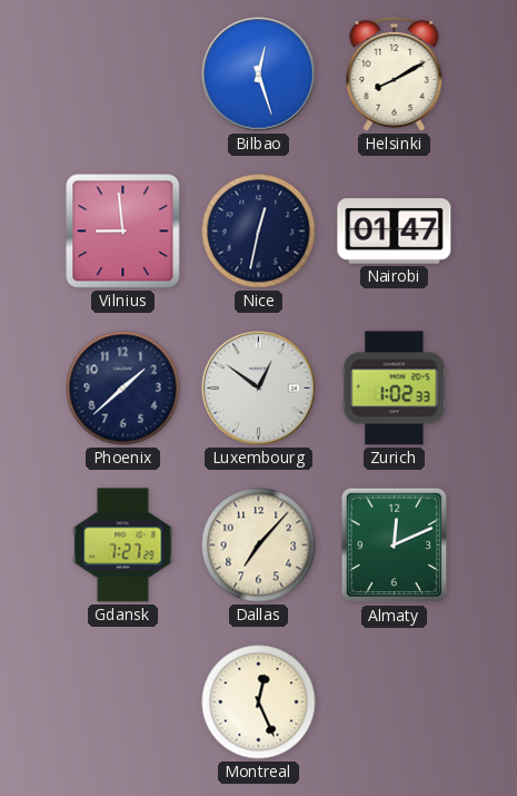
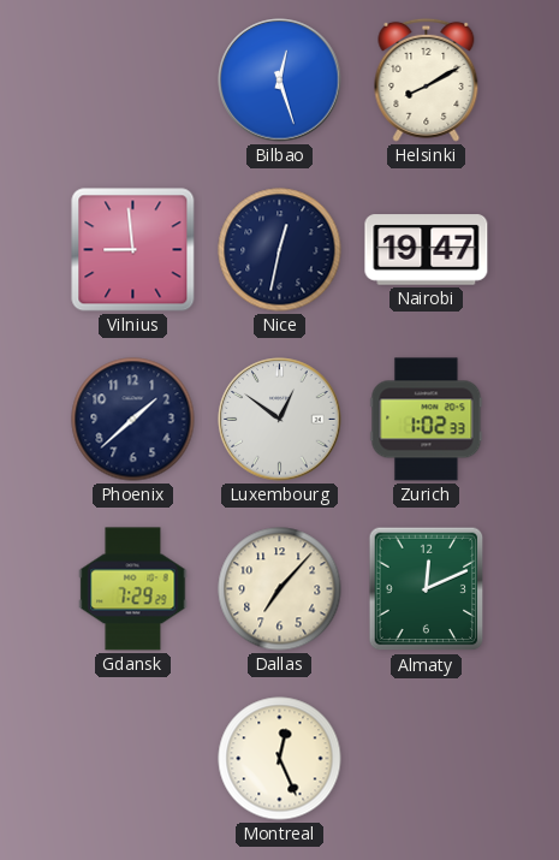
Nairobi: 01:47 -> 19:47 (427, 250)
Gdansk: 7:27 -> 7:29 (133, 589)
